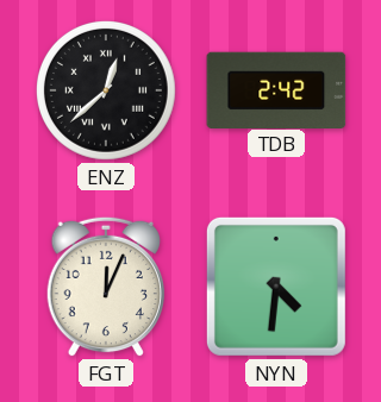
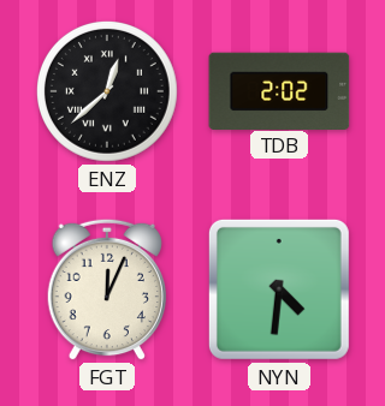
TDB: 2:42 -> 2:02 (279, 90)
